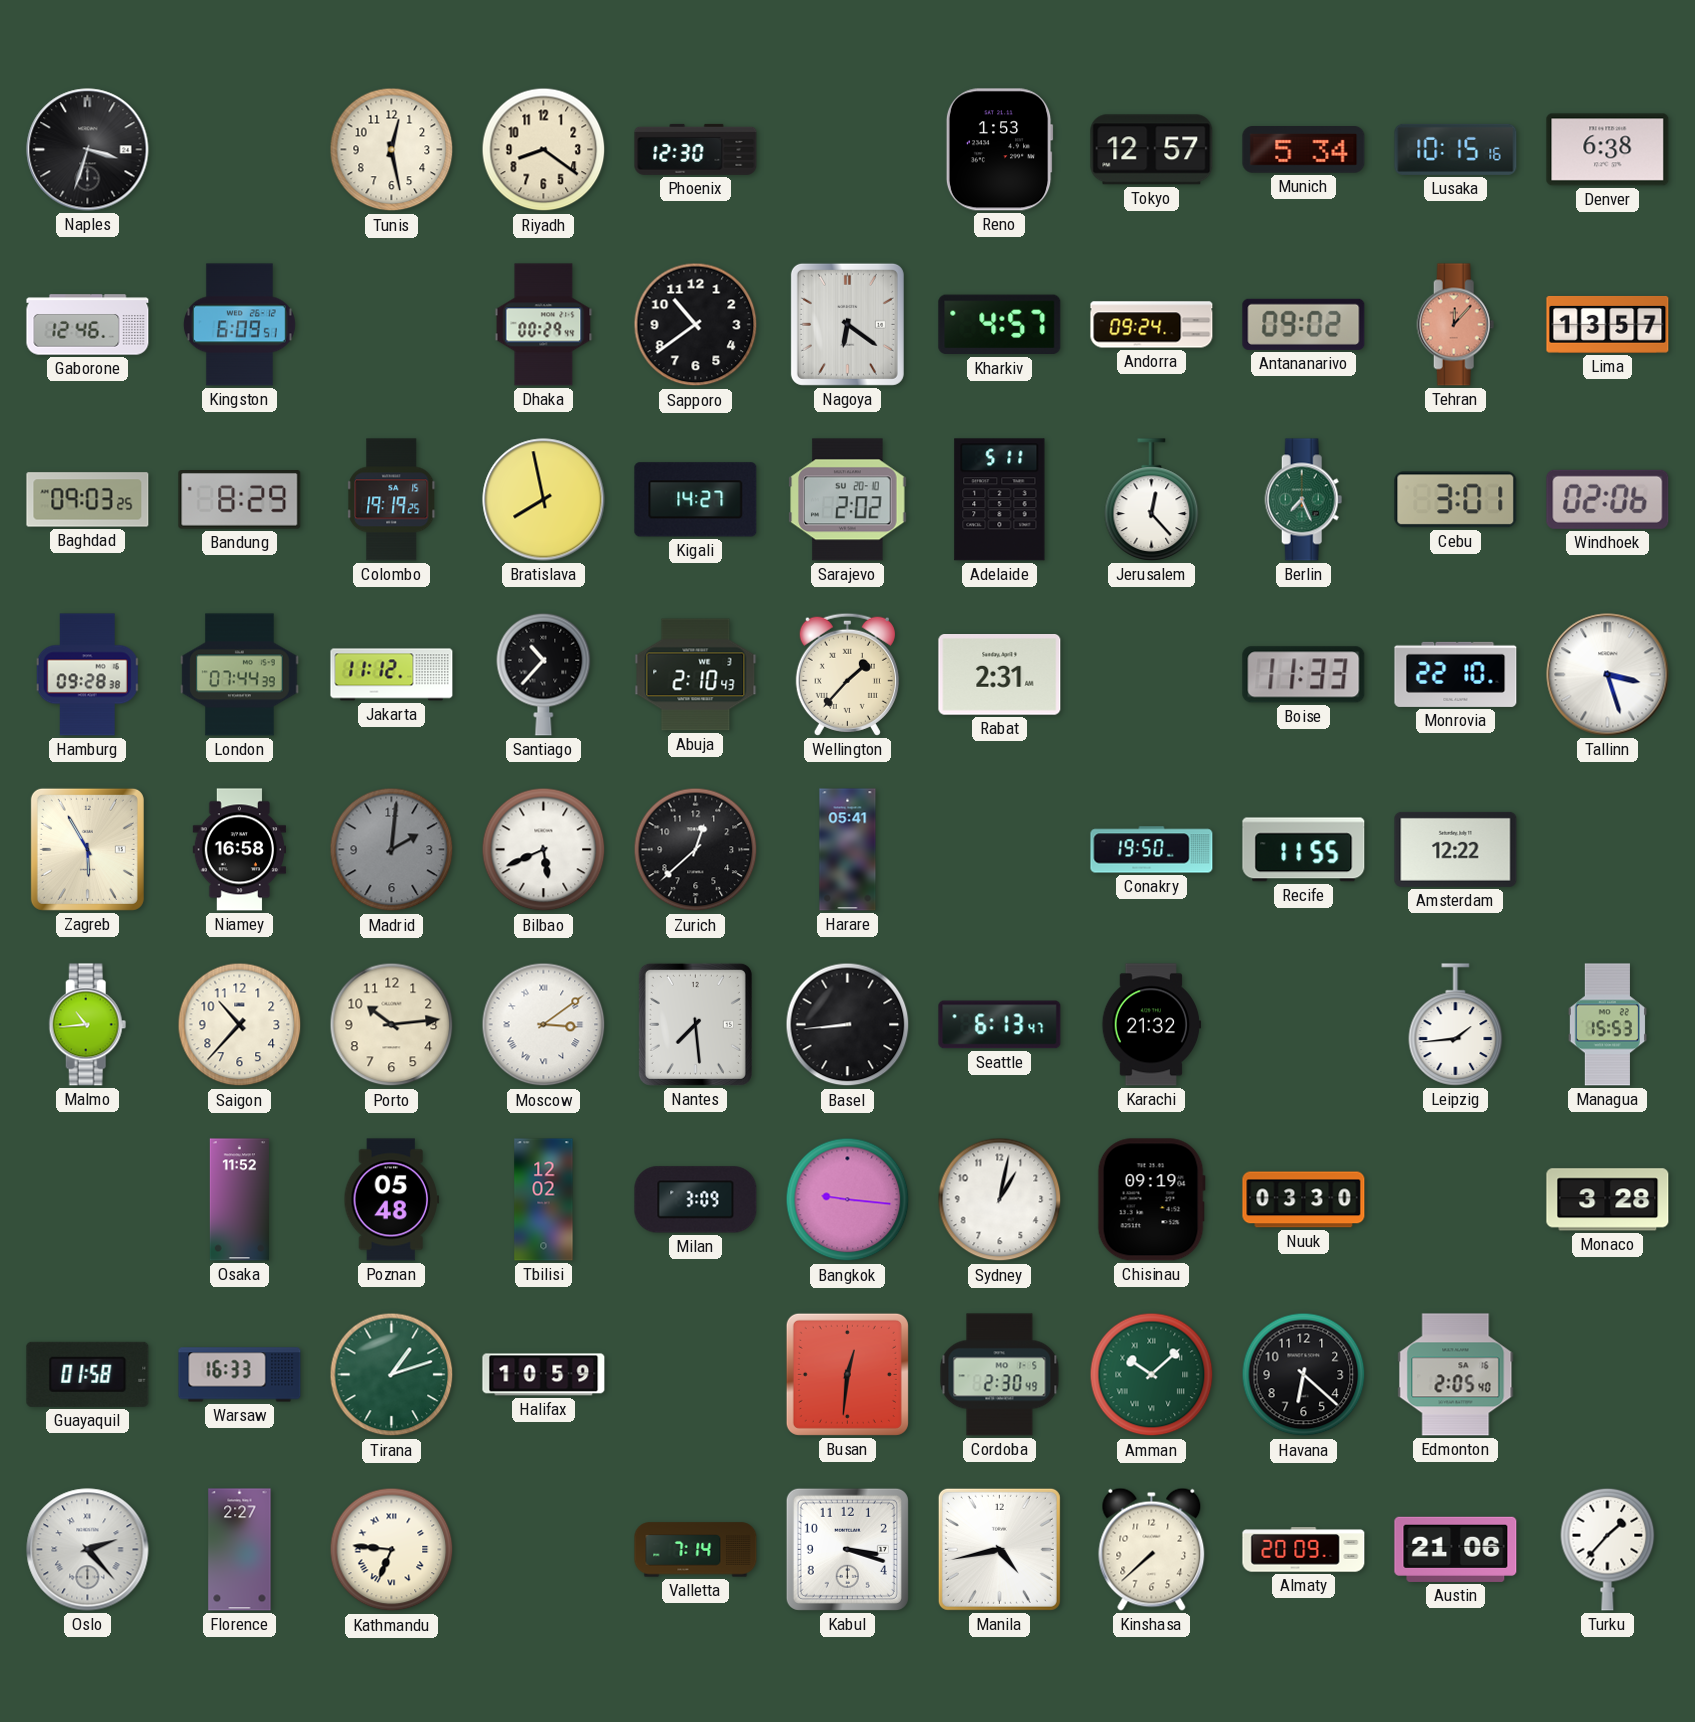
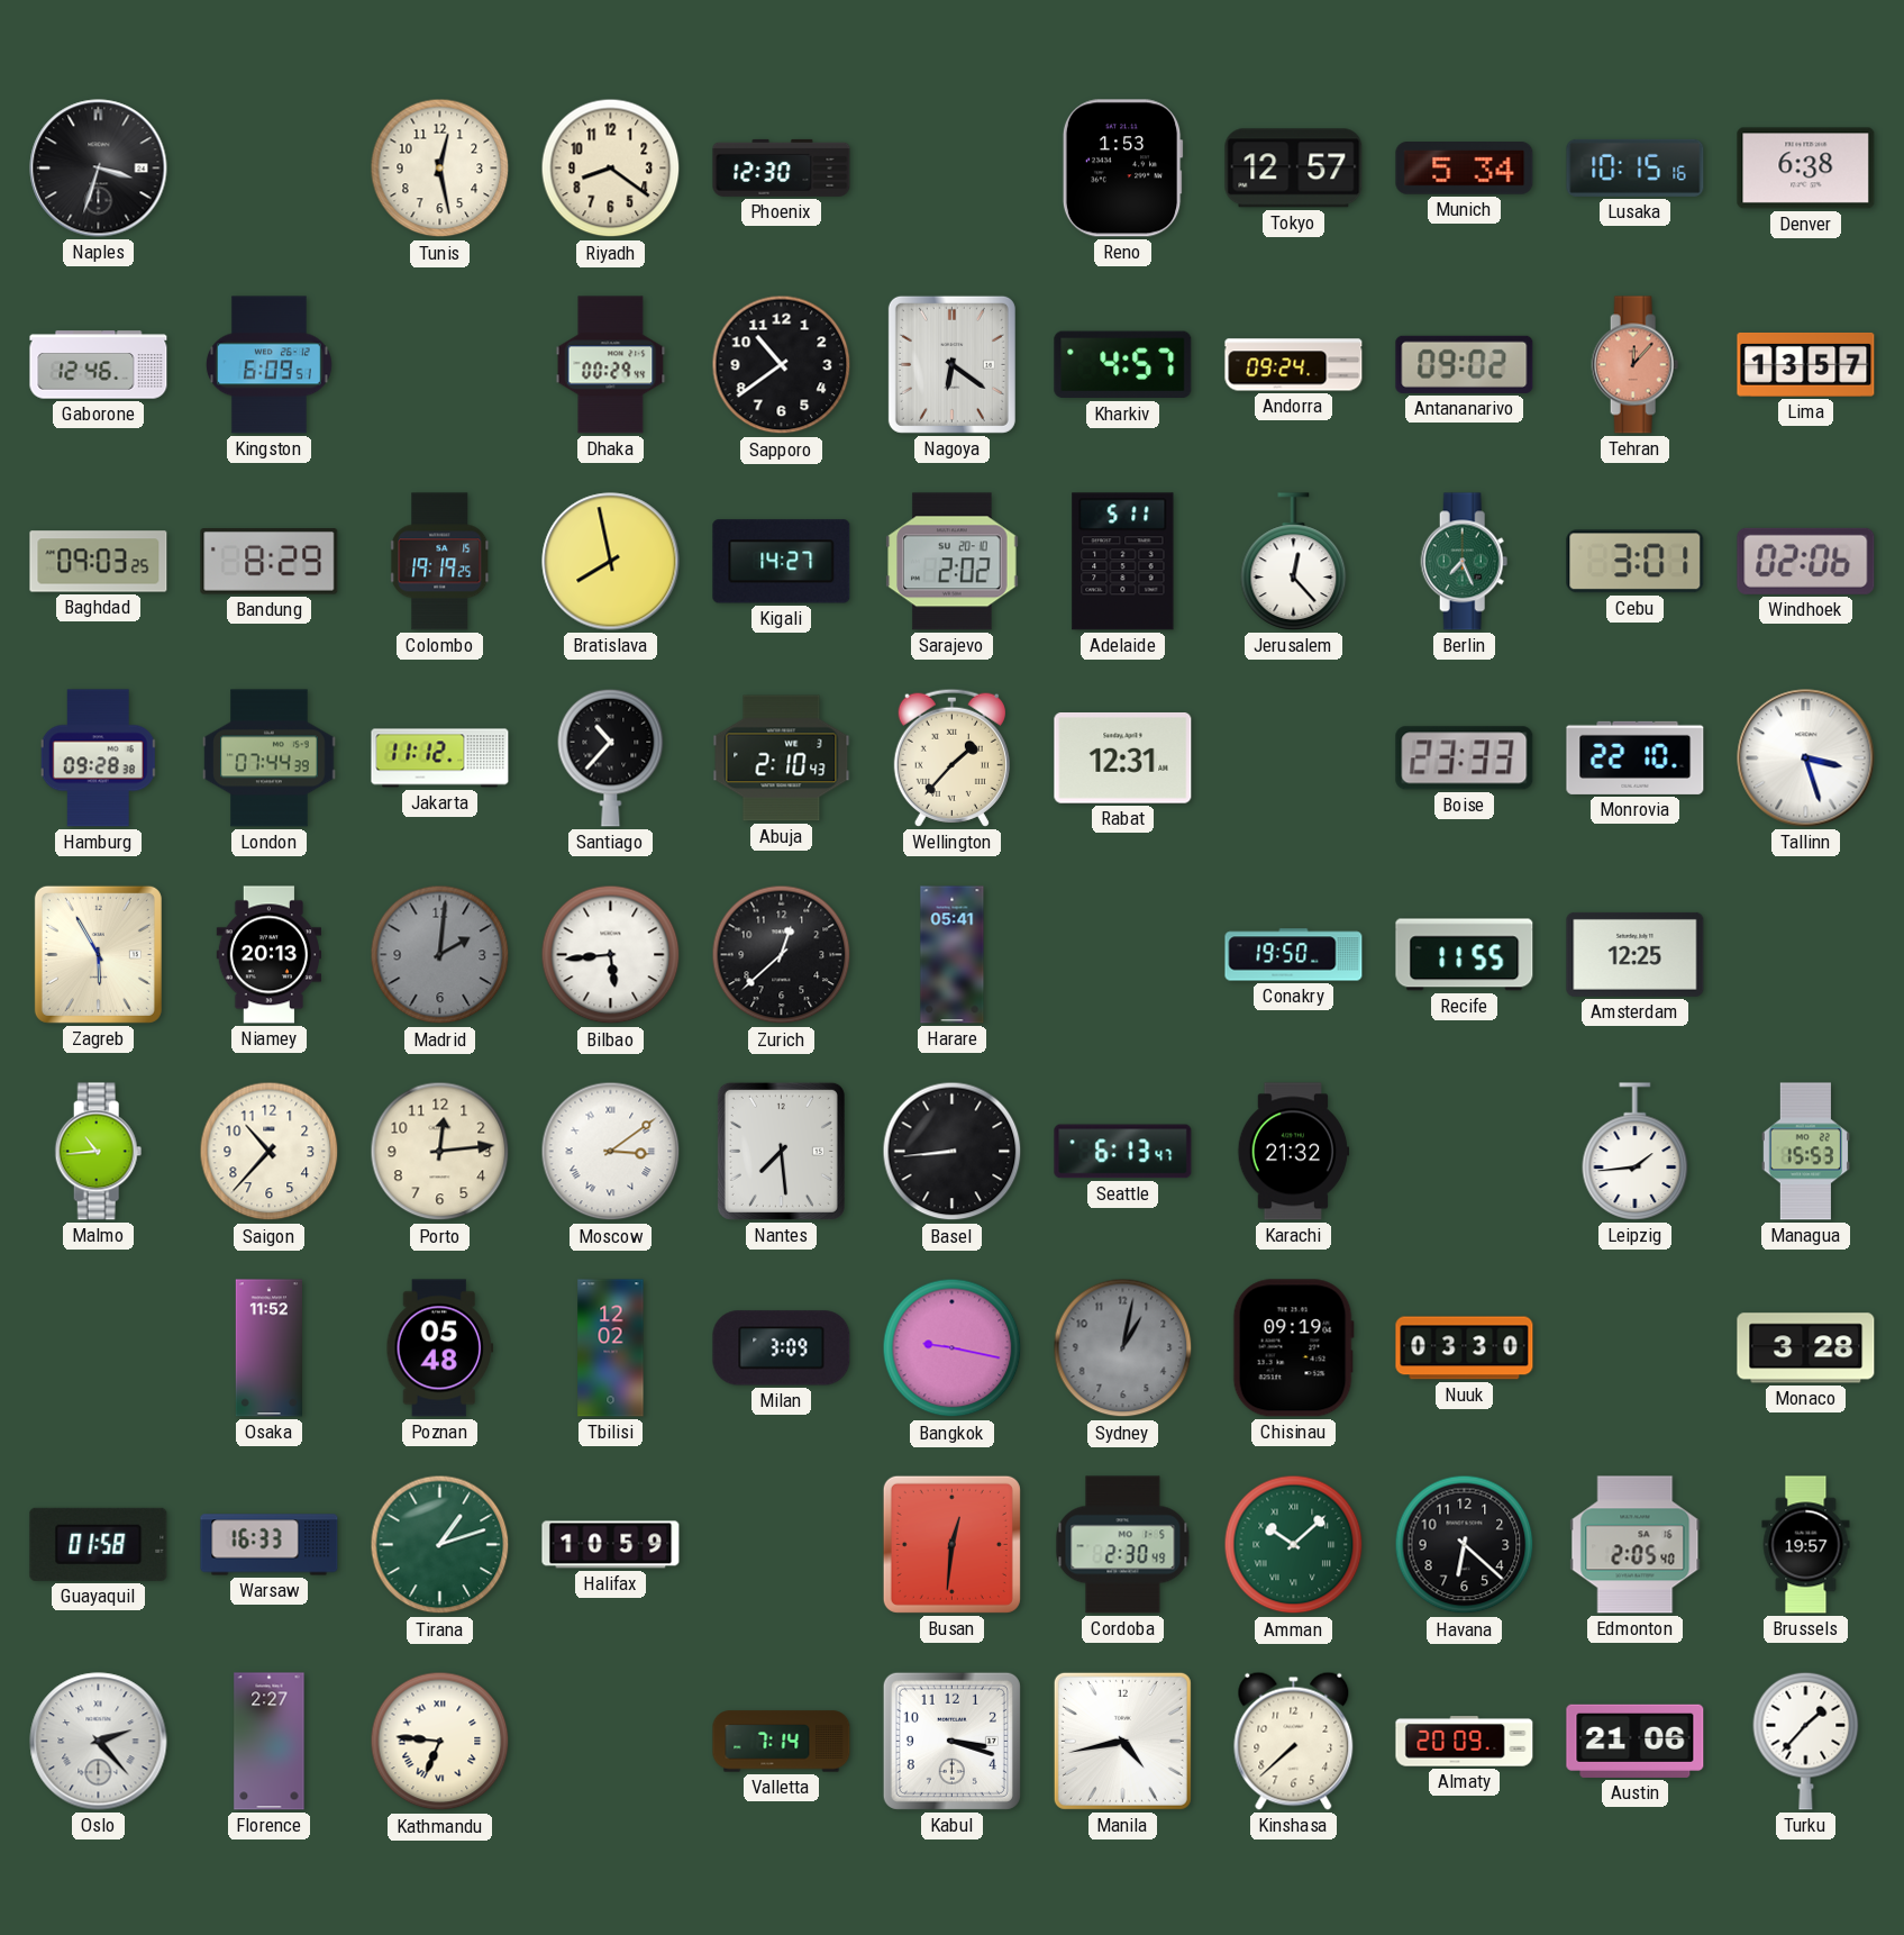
Rabat: 2:31 -> 12:31 (1123, 758)
Boise: 11:33 -> 23:33 (1465, 758)
Niamey: 16:58 -> 20:13 (268, 955)
Bilbao: 5:41 -> 5:44 (611, 955)
Amsterdam: 12:22 -> 12:25 (1636, 954)
Porto: 10:14 -> 12:14 (440, 1152)
Bangkok: 9:16 -> 9:17 (953, 1348)
Sydney dial: white -> grey (1123, 1348)
Brussels: none -> 19:57 (1806, 1545)
